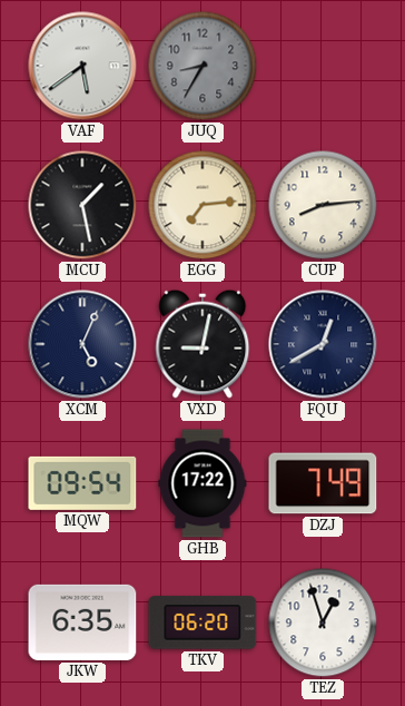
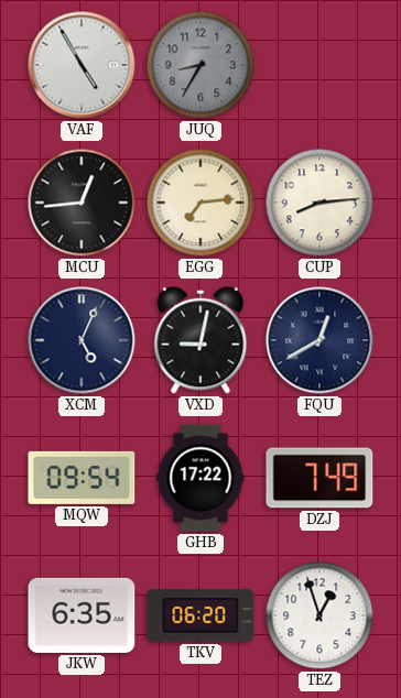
VAF: 5:39 -> 4:55 (82, 65)
MCU: 1:28 -> 12:44 (82, 203)
